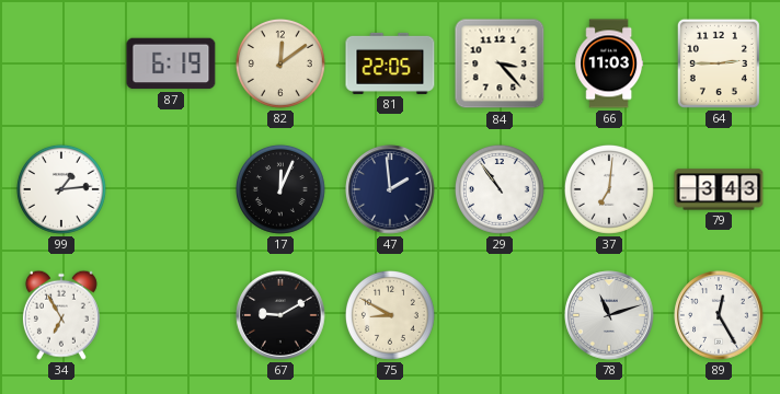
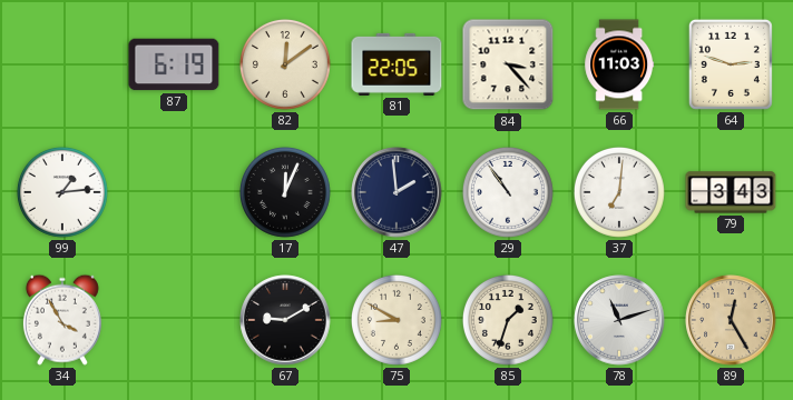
64: 2:45 -> 2:48 (731, 64)
34: 6:55 -> 3:55 (62, 320)
85: none -> 1:33 (508, 320)
89 dial: white -> champagne (731, 320)
